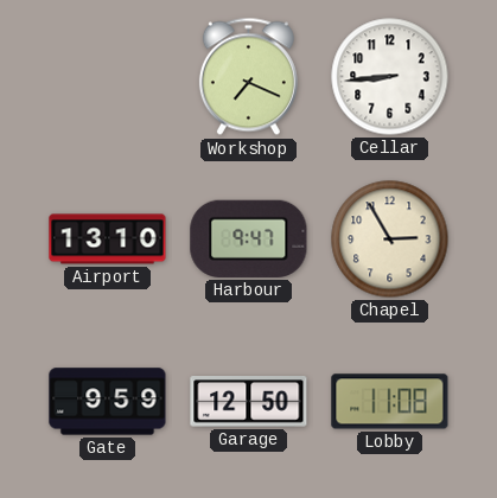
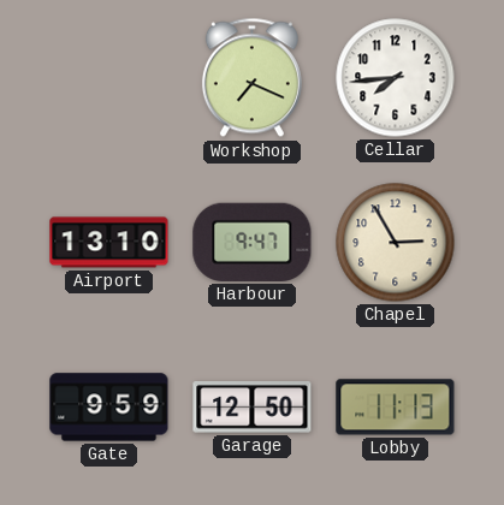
Cellar: 8:44 -> 7:44 (396, 78)
Lobby: 11:08 -> 11:13 (396, 408)
